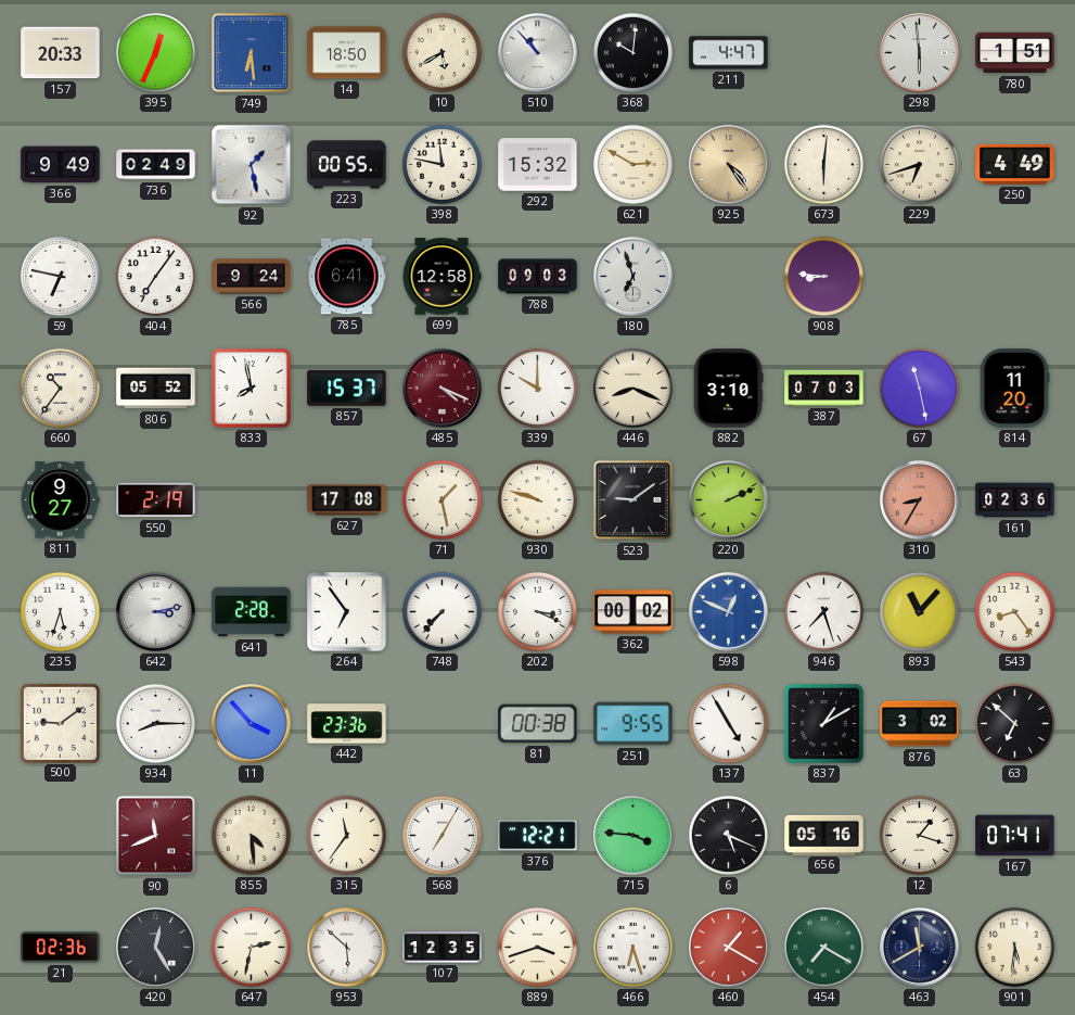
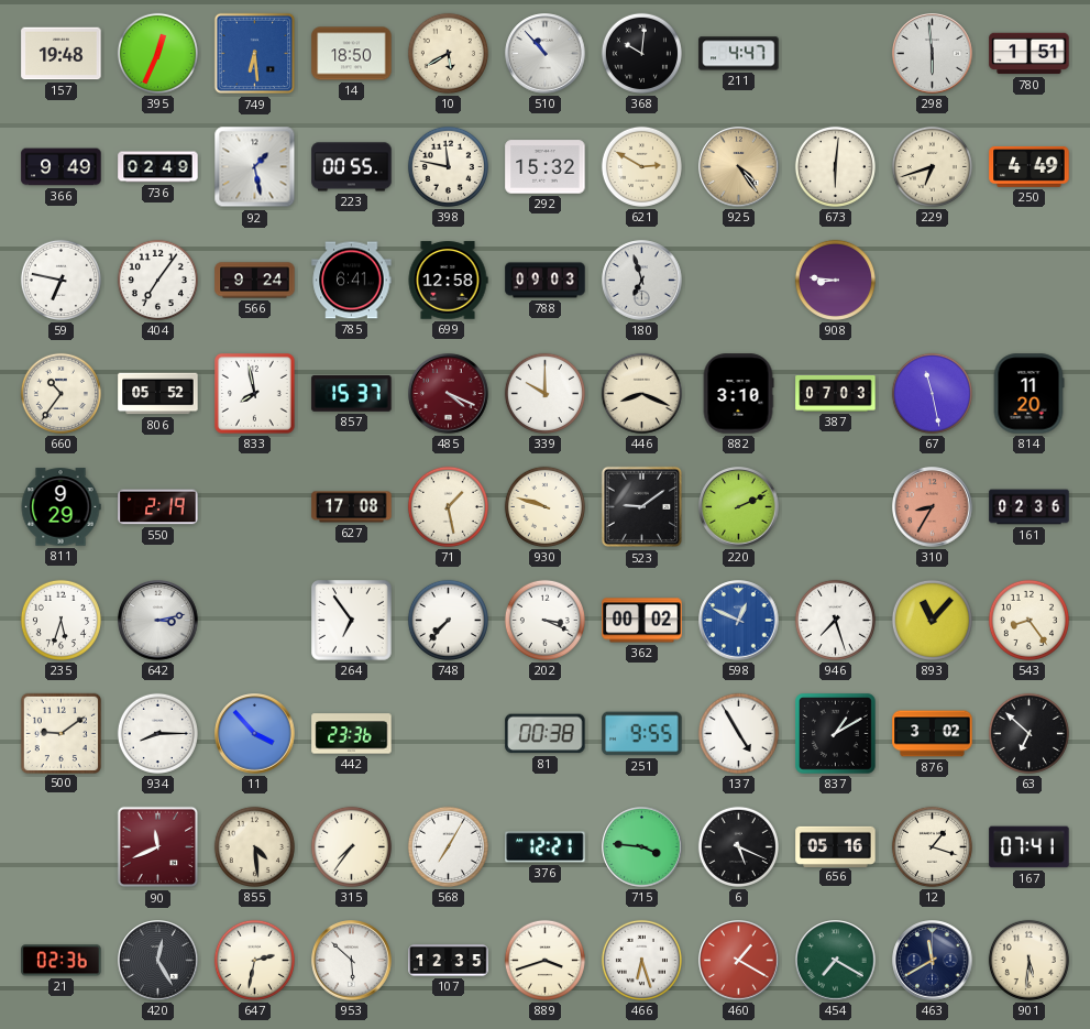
157: 20:33 -> 19:48 (62, 54)
811: 9:27 -> 9:29 (60, 507)
641: 2:28 -> none (252, 612)
315: 11:36 -> 7:36 (351, 846)
